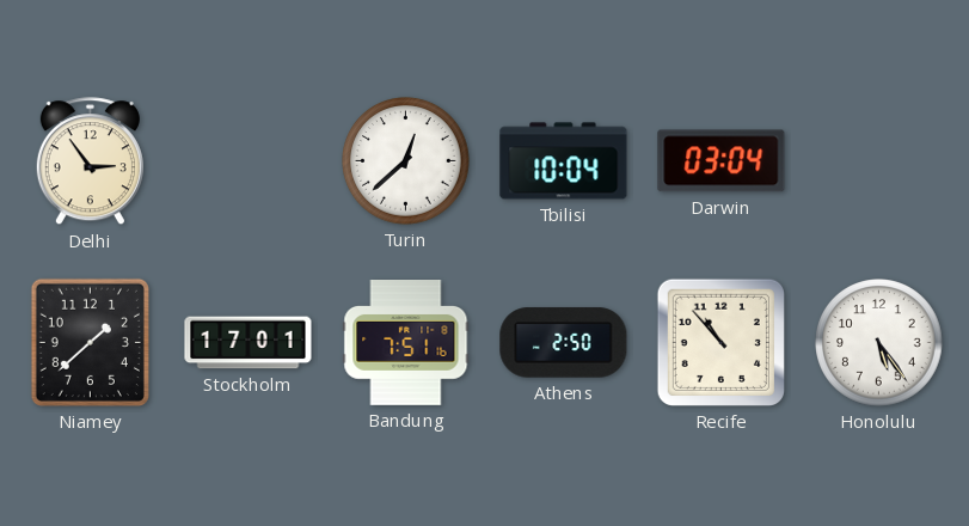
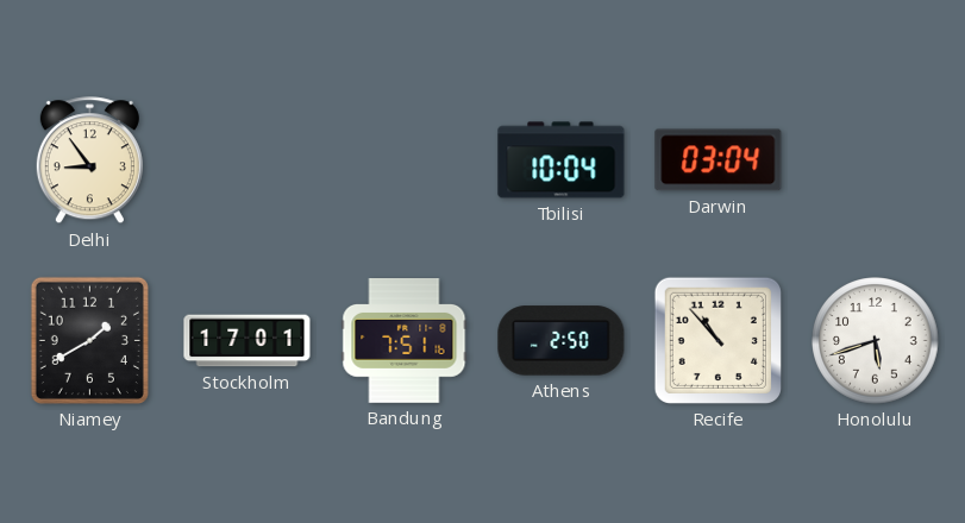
Delhi: 2:54 -> 8:54 (89, 160)
Turin: 12:38 -> none (406, 161)
Niamey: 1:38 -> 1:40 (89, 340)
Honolulu: 5:24 -> 5:42 (876, 341)
